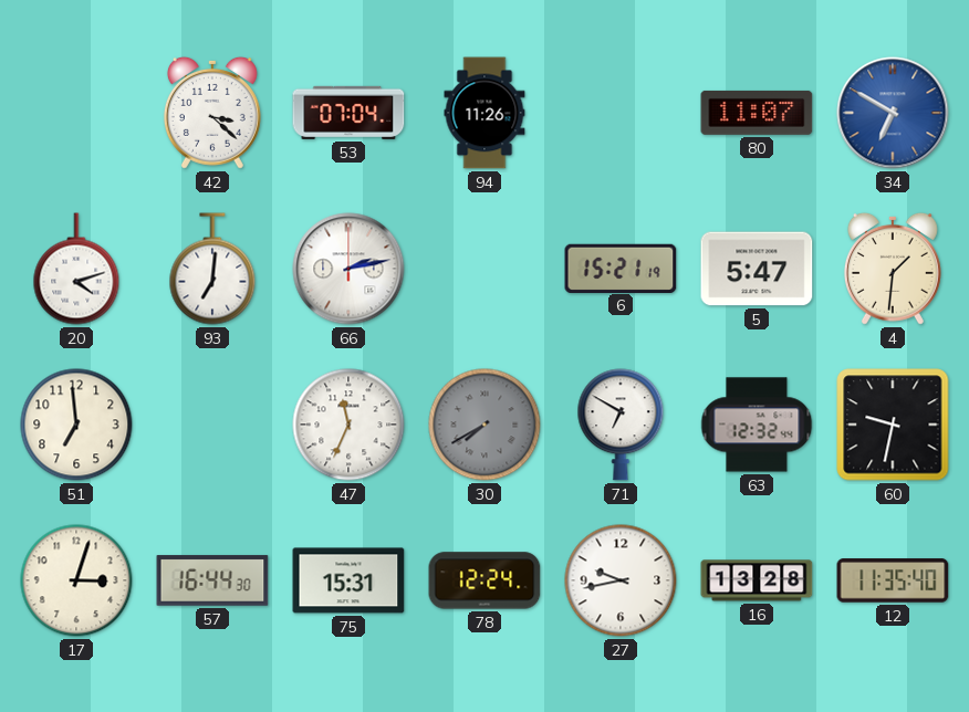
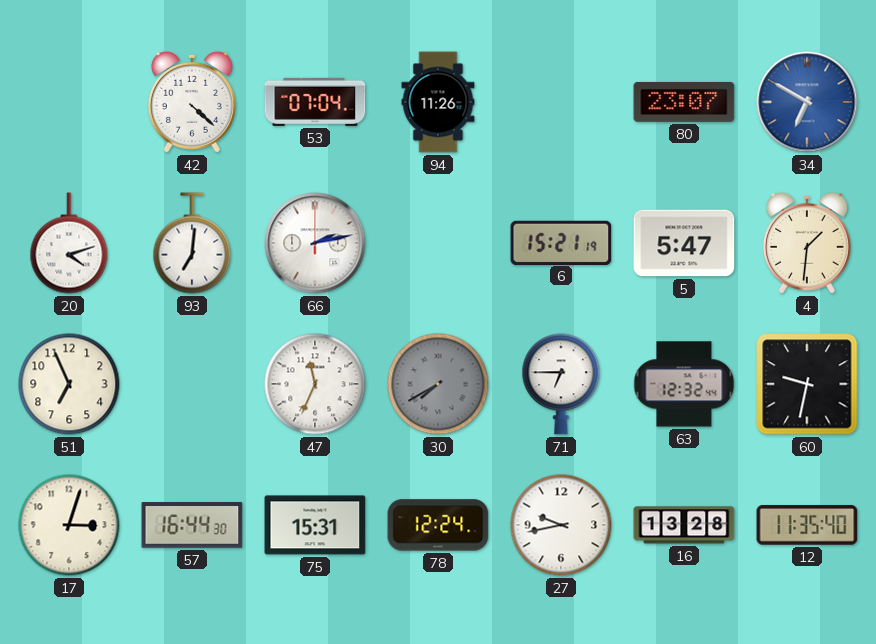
42: 3:22 -> 4:22 (192, 102)
80: 11:07 -> 23:07 (684, 102)
51: 6:59 -> 6:56 (69, 384)
71: 6:50 -> 6:45 (561, 384)
